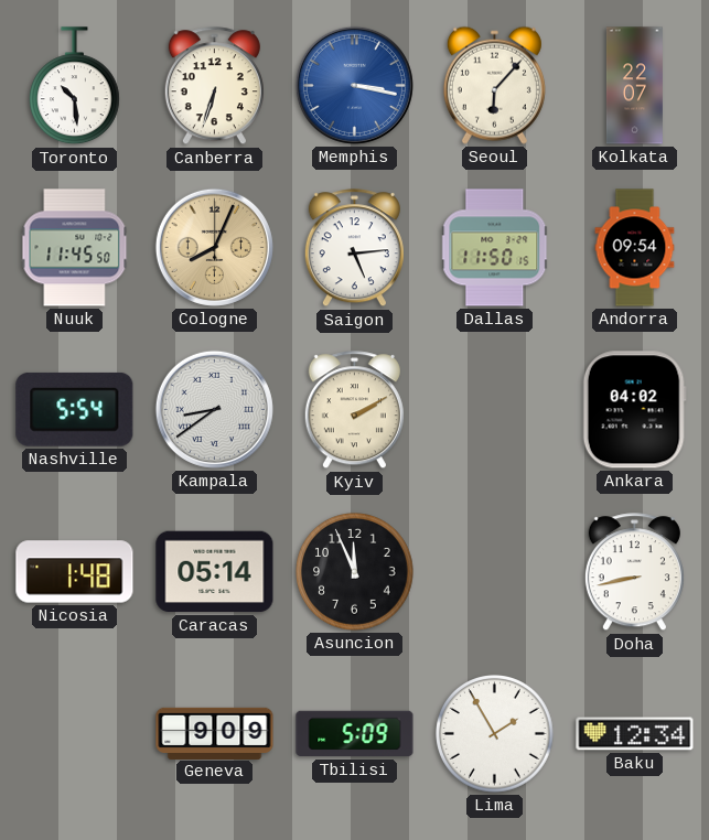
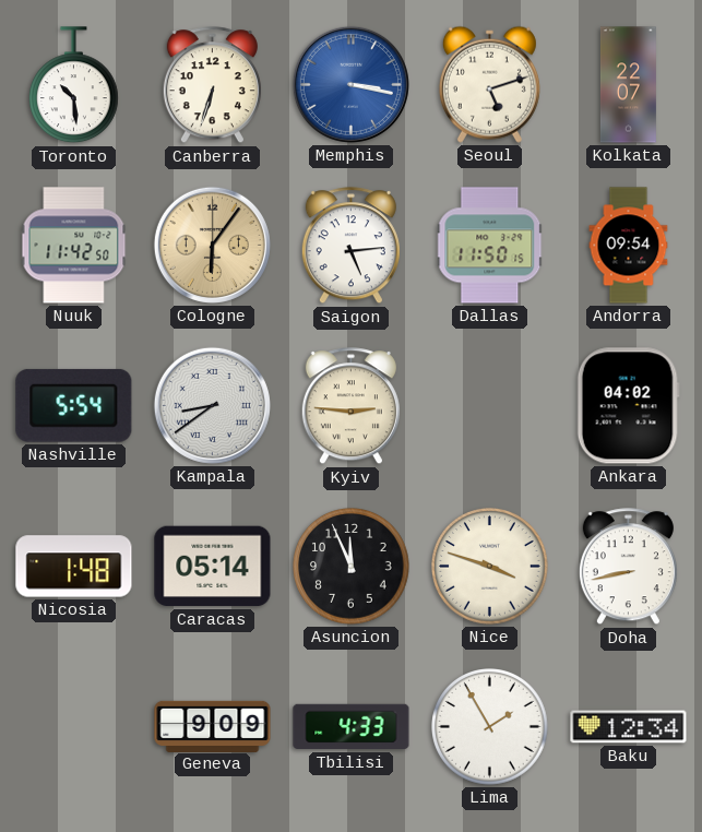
Seoul: 6:07 -> 5:12 (489, 84)
Nuuk: 11:45 -> 11:42 (74, 246)
Cologne: 8:04 -> 6:06 (212, 245)
Kyiv: 2:10 -> 2:46 (350, 406)
Nice: none -> 3:48 (490, 567)
Tbilisi: 5:09 -> 4:33 (352, 727)
